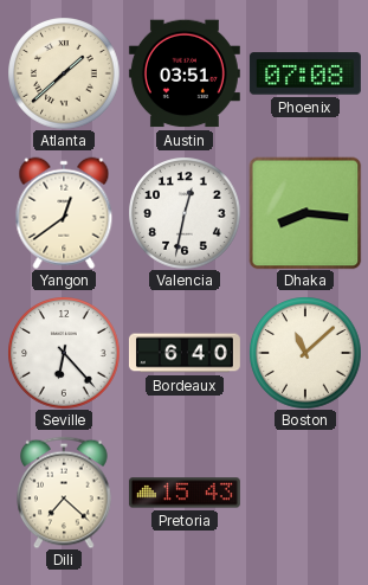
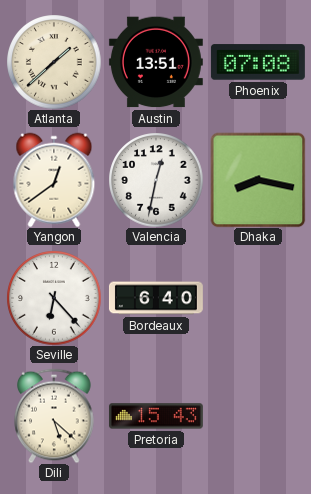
Austin: 03:51 -> 13:51 (156, 62)
Dhaka: 8:16 -> 8:17 (258, 180)
Boston: 11:08 -> none (305, 353)
Dili: 7:22 -> 5:22 (54, 416)
